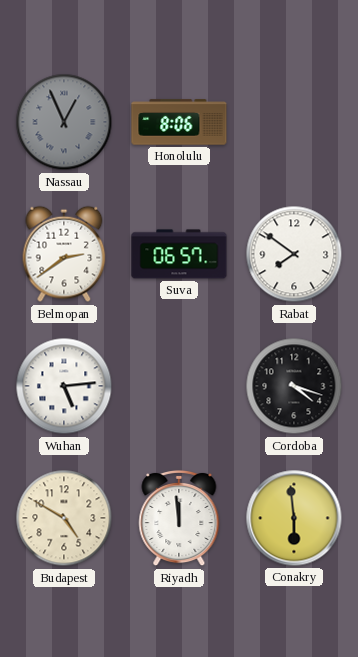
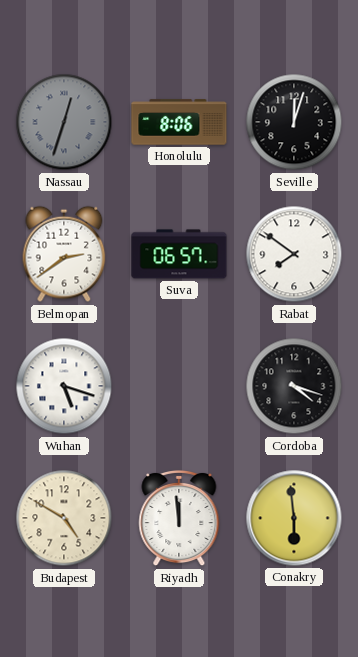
Nassau: 12:56 -> 12:33 (64, 122)
Seville: none -> 12:03 (294, 122)
Wuhan: 5:14 -> 5:18 (64, 386)
